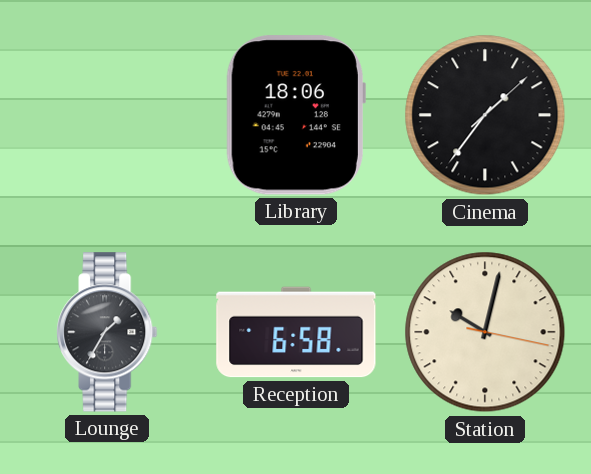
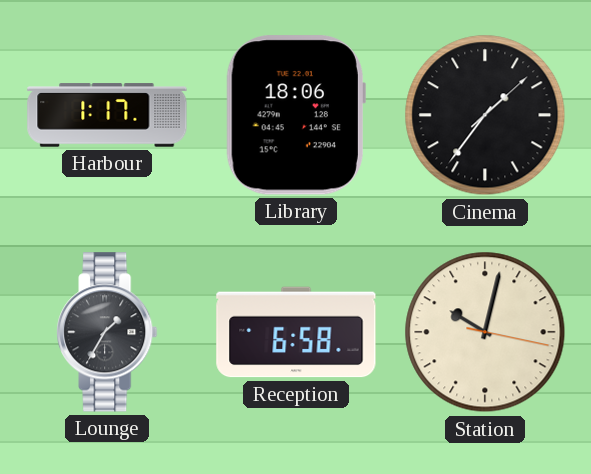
Harbour: none -> 1:17 (107, 115)
